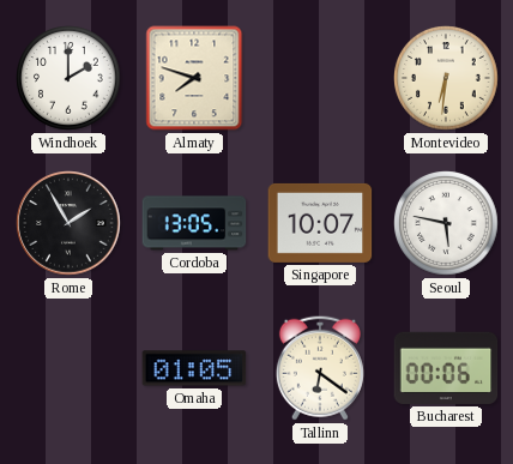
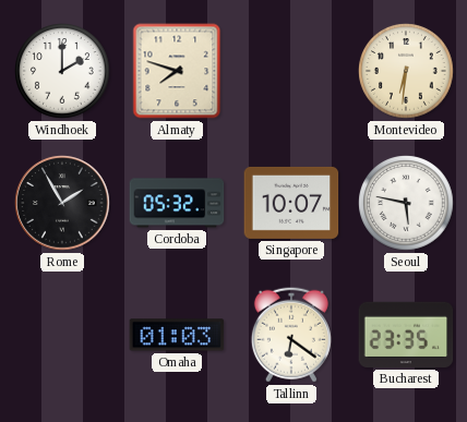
Cordoba: 13:05 -> 05:32 (177, 203)
Omaha: 01:05 -> 01:03 (177, 335)
Bucharest: 00:06 -> 23:35 (406, 335)
